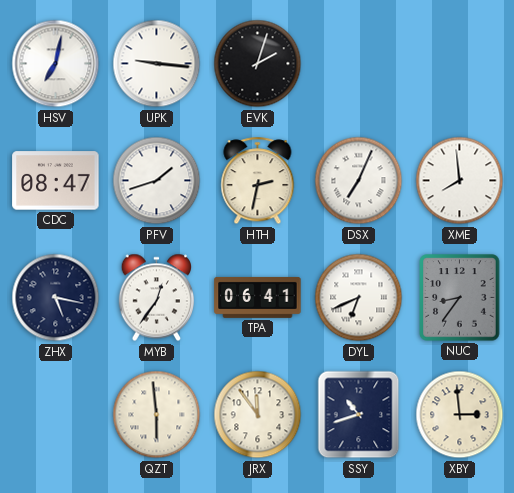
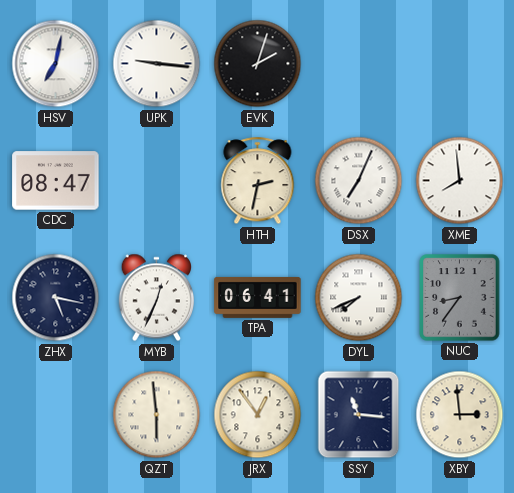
PFV: 1:42 -> none (157, 181)
MYB: 12:36 -> 12:34 (156, 298)
DYL: 6:41 -> 7:41 (359, 298)
JRX: 11:54 -> 12:54 (258, 415)
SSY: 10:42 -> 11:16 (359, 415)
